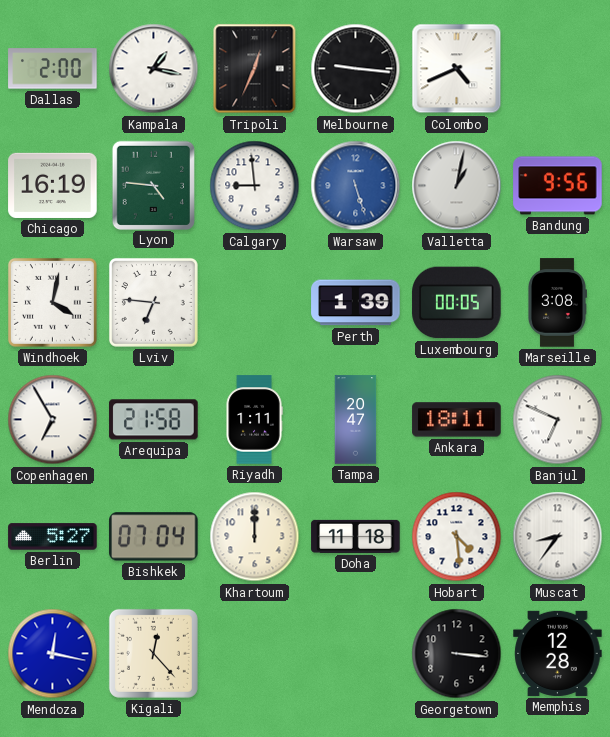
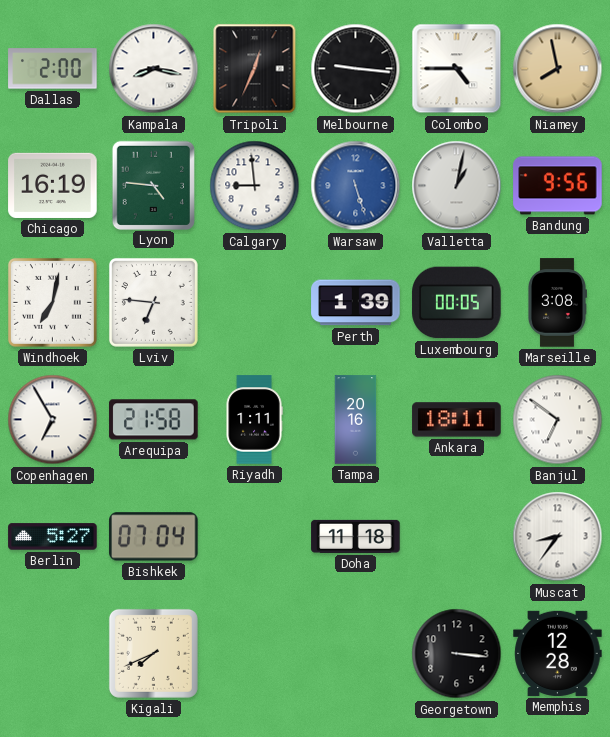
Kampala: 1:17 -> 8:17 (154, 69)
Colombo: 4:41 -> 4:45 (457, 69)
Niamey: none -> 7:58 (558, 69)
Windhoek: 4:02 -> 7:02 (52, 302)
Tampa: 20:47 -> 20:16 (356, 420)
Banjul: 6:49 -> 6:51 (558, 420)
Khartoum: 12:00 -> none (255, 537)
Hobart: 4:29 -> none (457, 537)
Mendoza: 12:17 -> none (53, 654)
Kigali: 12:23 -> 7:41 (153, 653)
